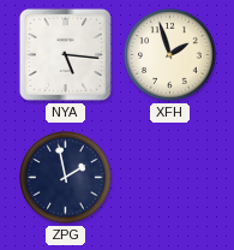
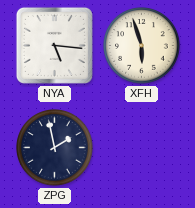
XFH: 1:57 -> 5:57 (142, 46)
